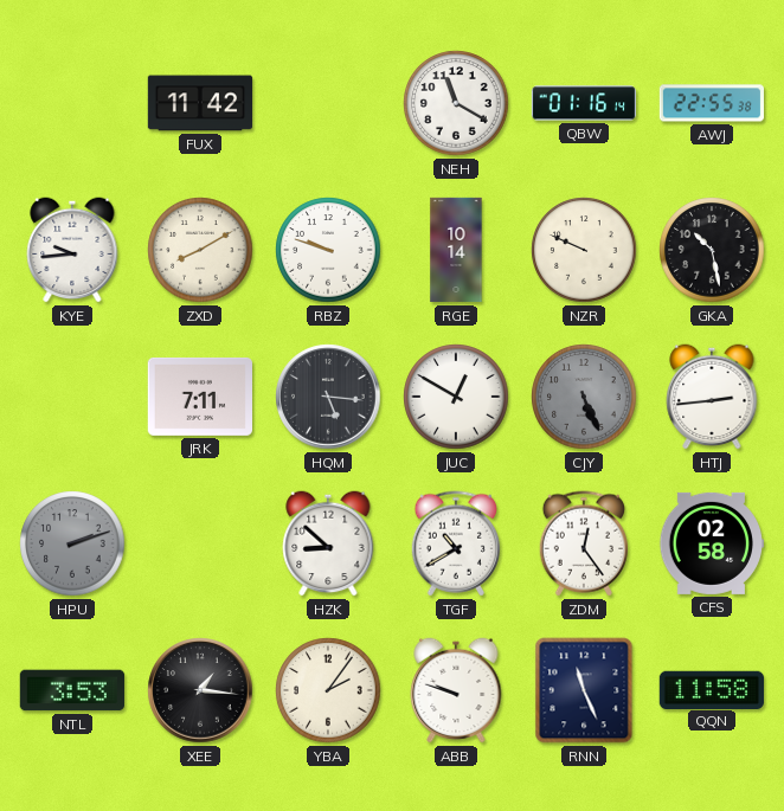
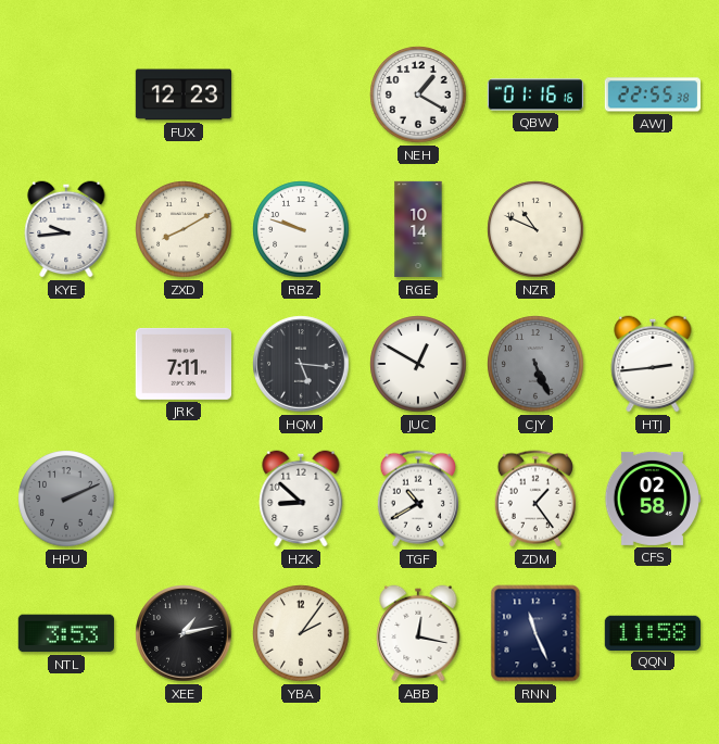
FUX: 11:42 -> 12:23 (184, 94)
NEH: 11:20 -> 1:20 (418, 94)
QBW: 01:16:14 -> 01:16:16 (534, 94)
NZR: 9:49 -> 10:49 (535, 229)
GKA: 10:28 -> none (712, 250)
HPU: 2:12 -> 2:11 (66, 499)
ZDM: 12:24 -> 1:24 (534, 499)
XEE: 1:16 -> 1:13 (184, 633)
ABB: 9:48 -> 12:17 (418, 633)
